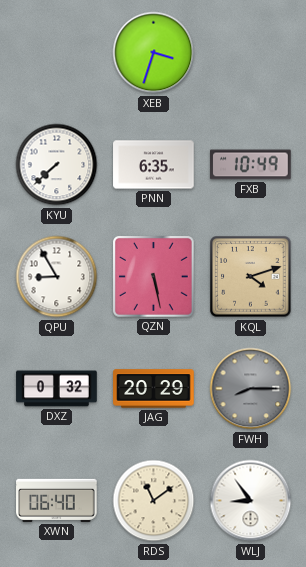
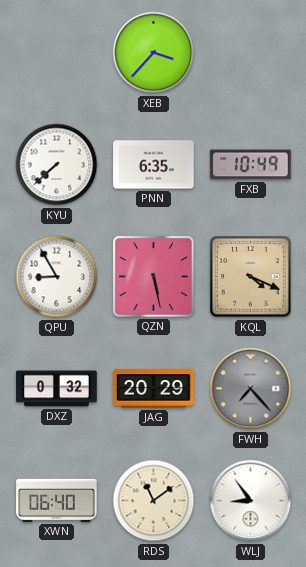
XEB: 3:33 -> 3:37 (154, 53)
KQL: 4:12 -> 4:19 (251, 277)
FWH: 8:15 -> 7:23 (251, 389)
